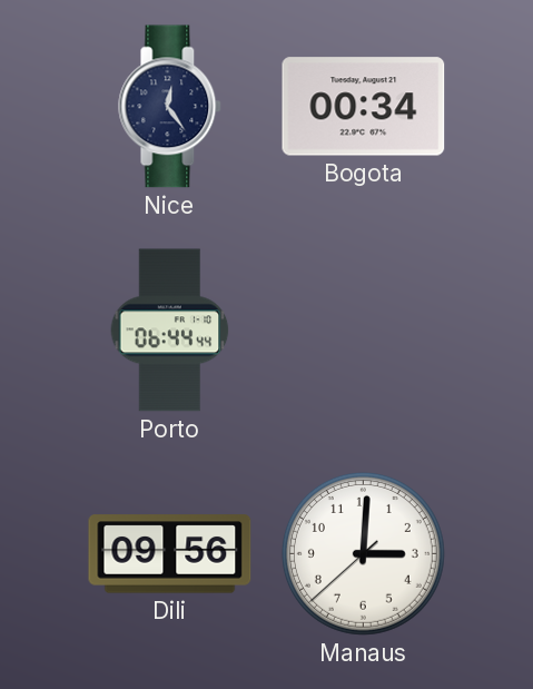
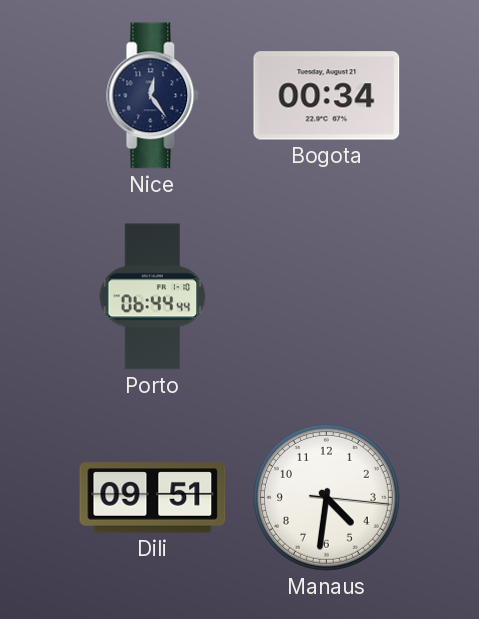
Dili: 09:56 -> 09:51 (153, 498)
Manaus: 3:00 -> 4:31 (326, 497)
